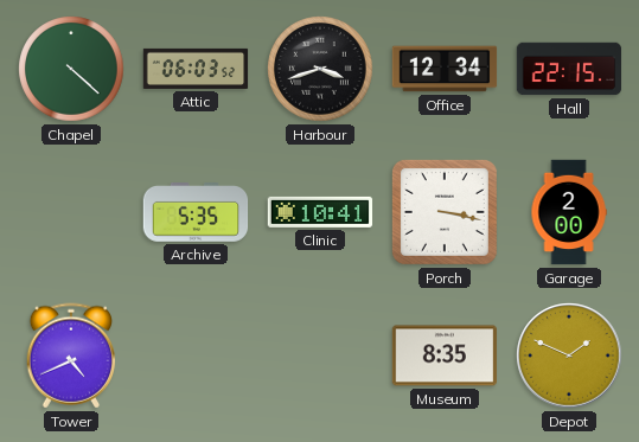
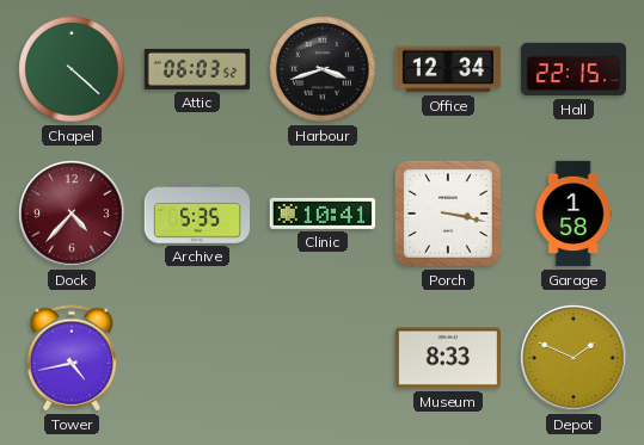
Dock: none -> 4:37 (72, 214)
Garage: 2:00 -> 1:58 (574, 214)
Tower: 4:41 -> 4:43 (72, 358)
Museum: 8:35 -> 8:33 (447, 358)
